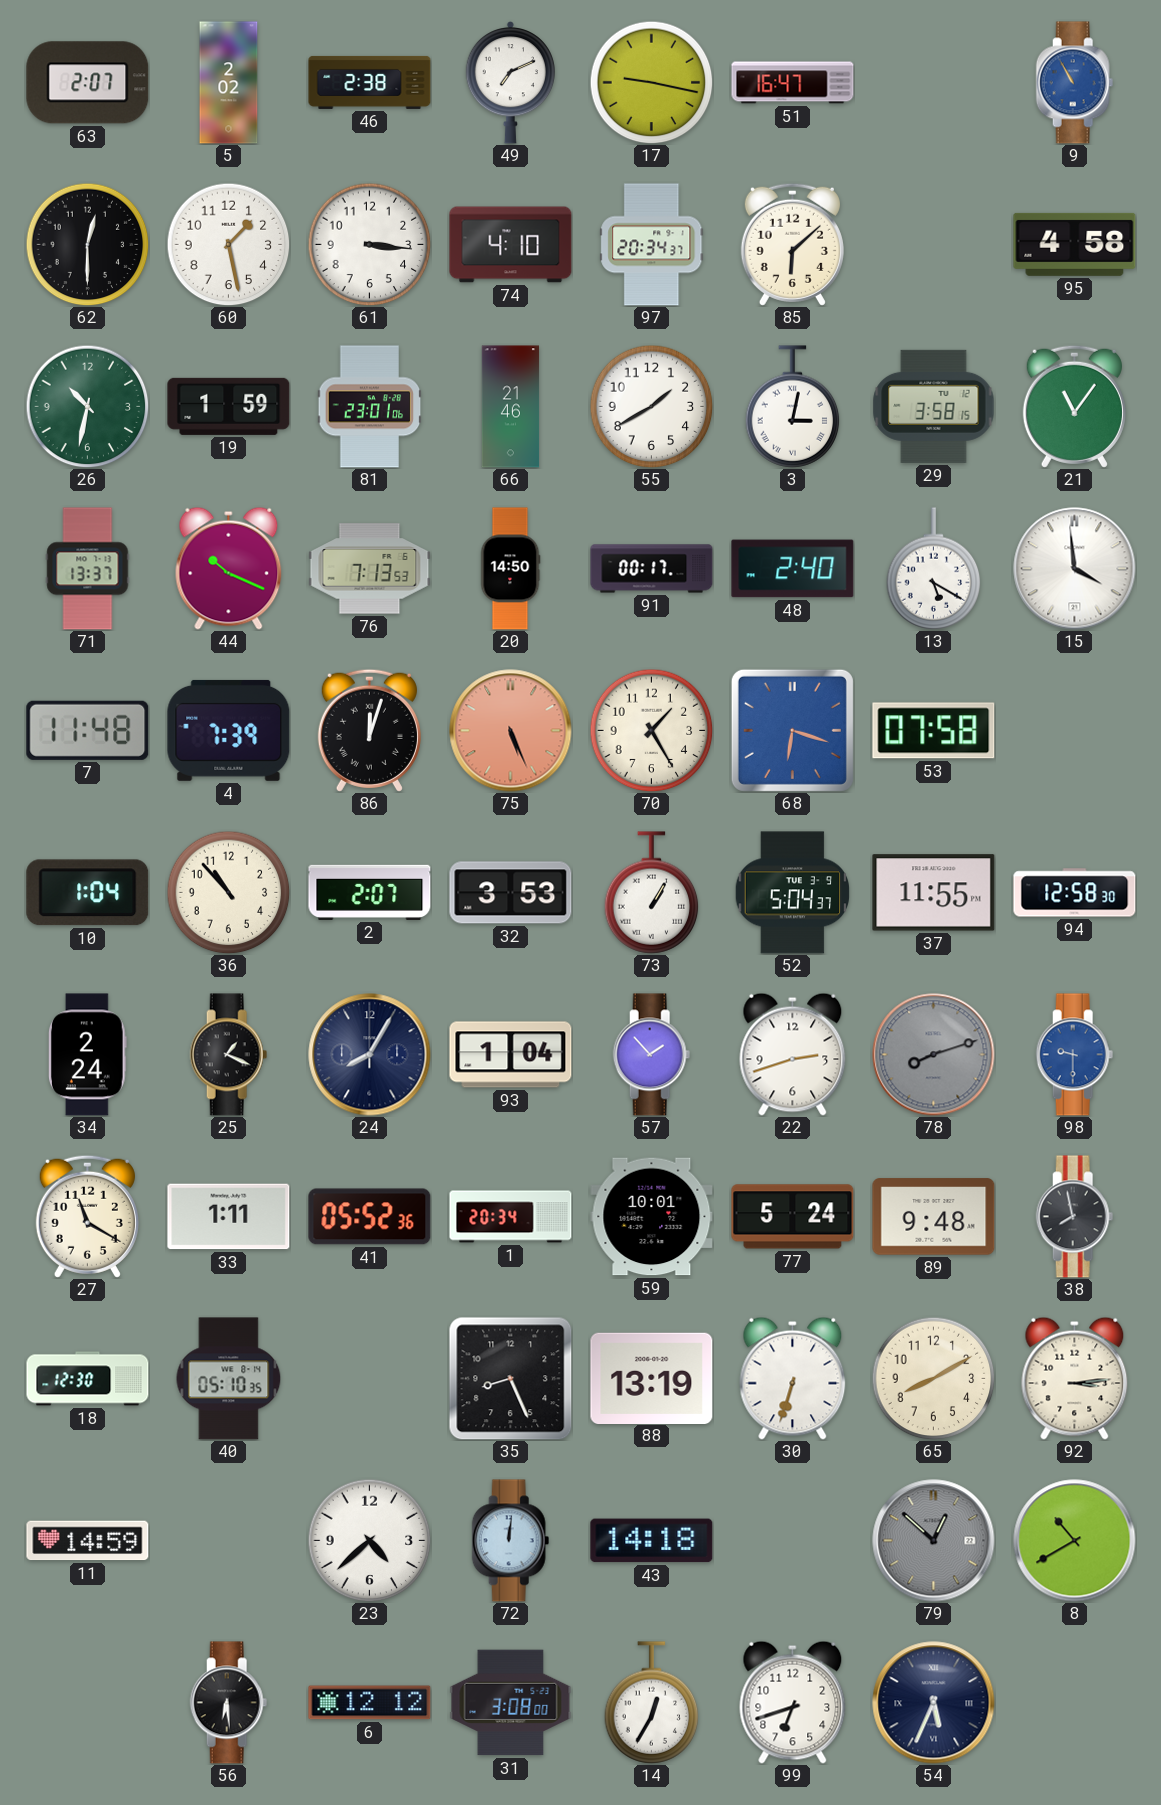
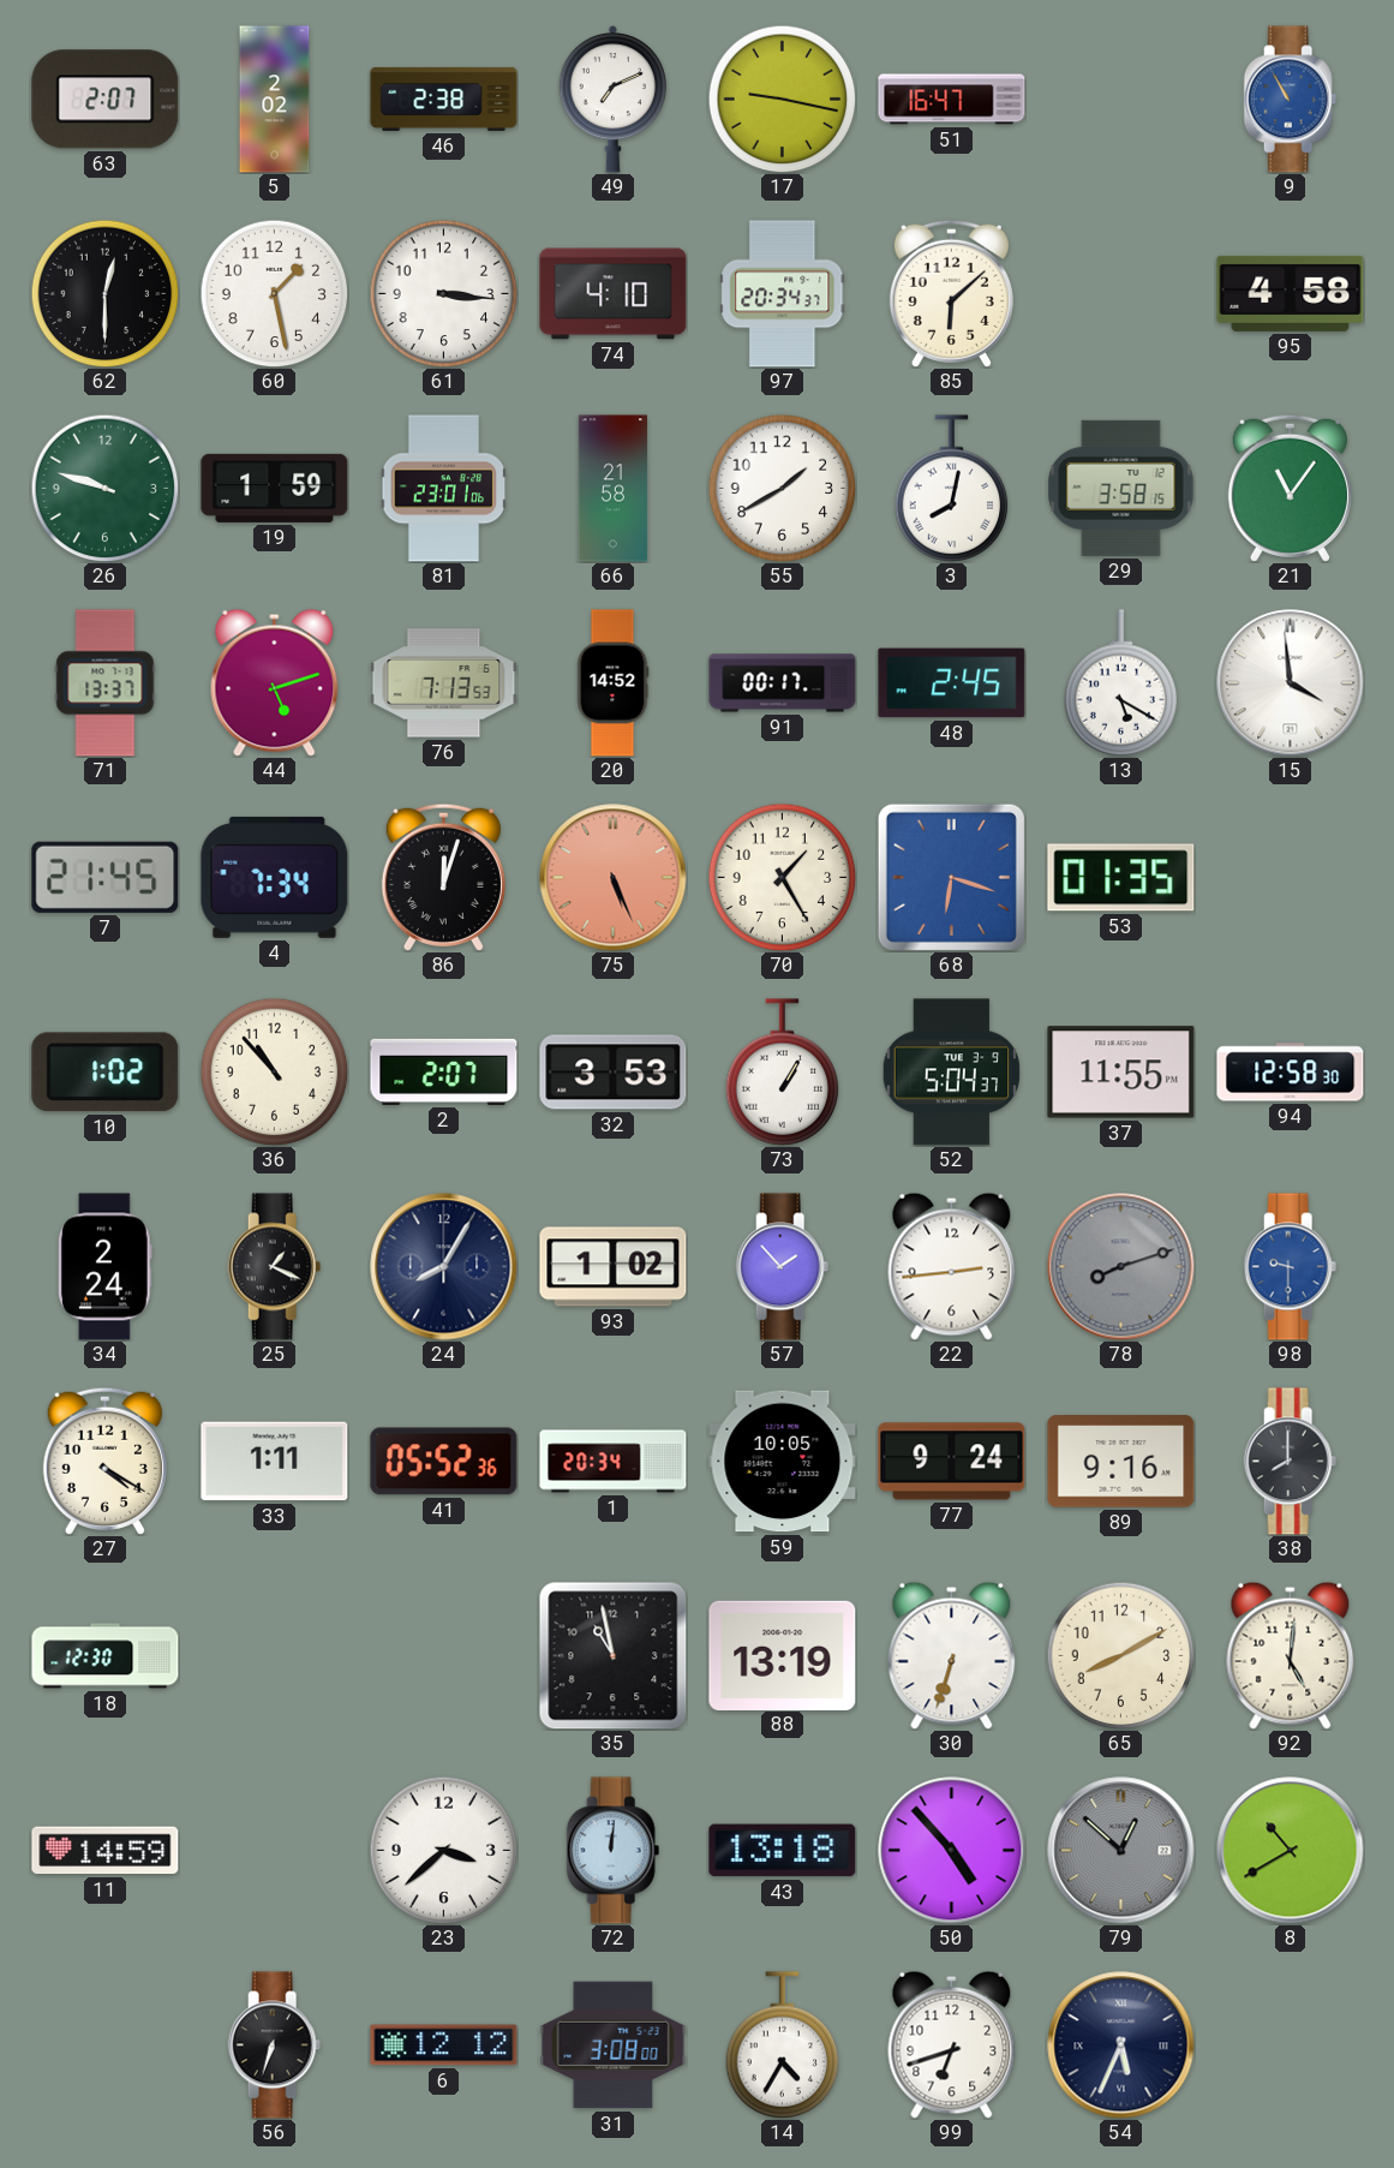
26: 10:32 -> 9:48 (104, 488)
66: 21:46 -> 21:58 (614, 489)
3: 3:02 -> 8:02 (952, 489)
44: 10:19 -> 5:12 (275, 682)
20: 14:50 -> 14:52 (612, 683)
48: 2:40 -> 2:45 (952, 683)
7: 11:48 -> 21:45 (106, 877)
4: 7:39 -> 7:34 (275, 877)
53: 07:58 -> 01:35 (1121, 878)
10: 1:04 -> 1:02 (106, 1073)
93: 1:04 -> 1:02 (614, 1267)
22: 2:42 -> 2:44 (952, 1266)
27: 11:20 -> 4:20 (104, 1461)
59: 10:01 -> 10:05 (783, 1462)
77: 5:24 -> 9:24 (952, 1462)
89: 9:48 -> 9:16 (1121, 1462)
38: 7:58 -> 8:00 (1291, 1462)
40: 05:10 -> none (229, 1379)
35: 8:26 -> 10:58 (612, 1655)
92: 3:14 -> 5:01 (1291, 1655)
23: 4:38 -> 3:38 (443, 1850)
43: 14:18 -> 13:18 (783, 1851)
50: none -> 4:53 (952, 1851)
56: 6:29 -> 6:33 (275, 2045)
14: 12:35 -> 4:35 (783, 2045)
